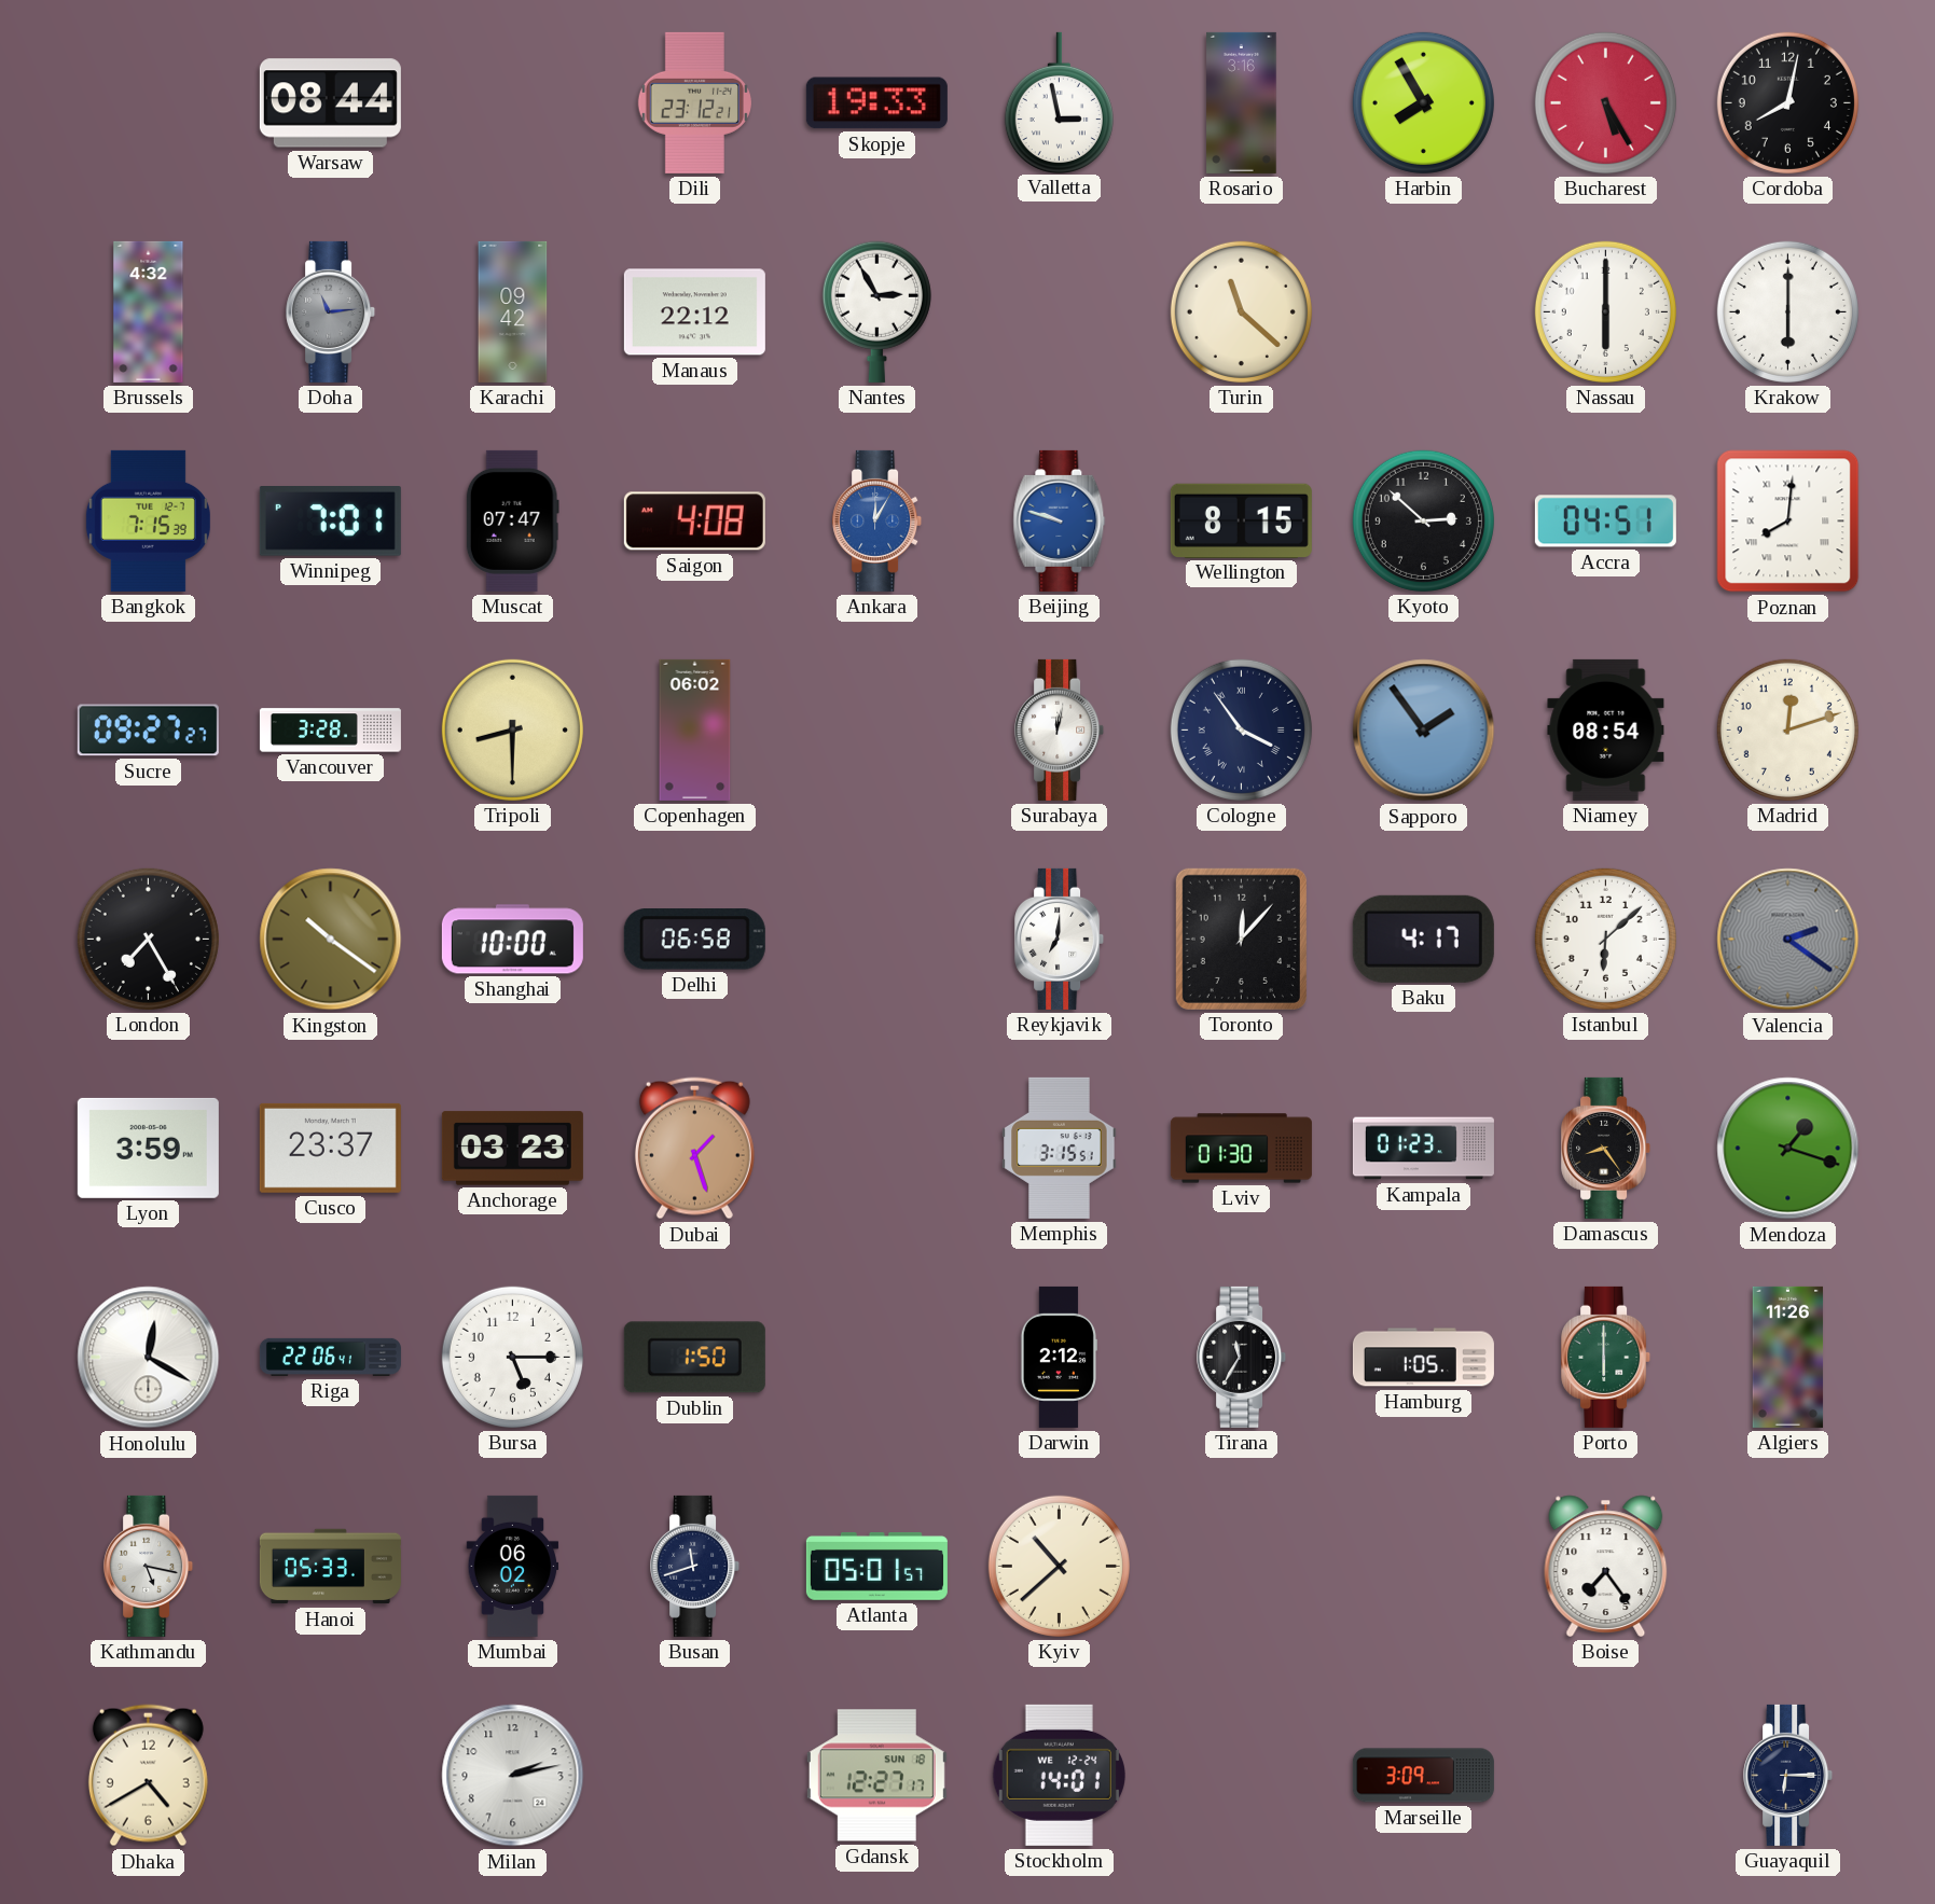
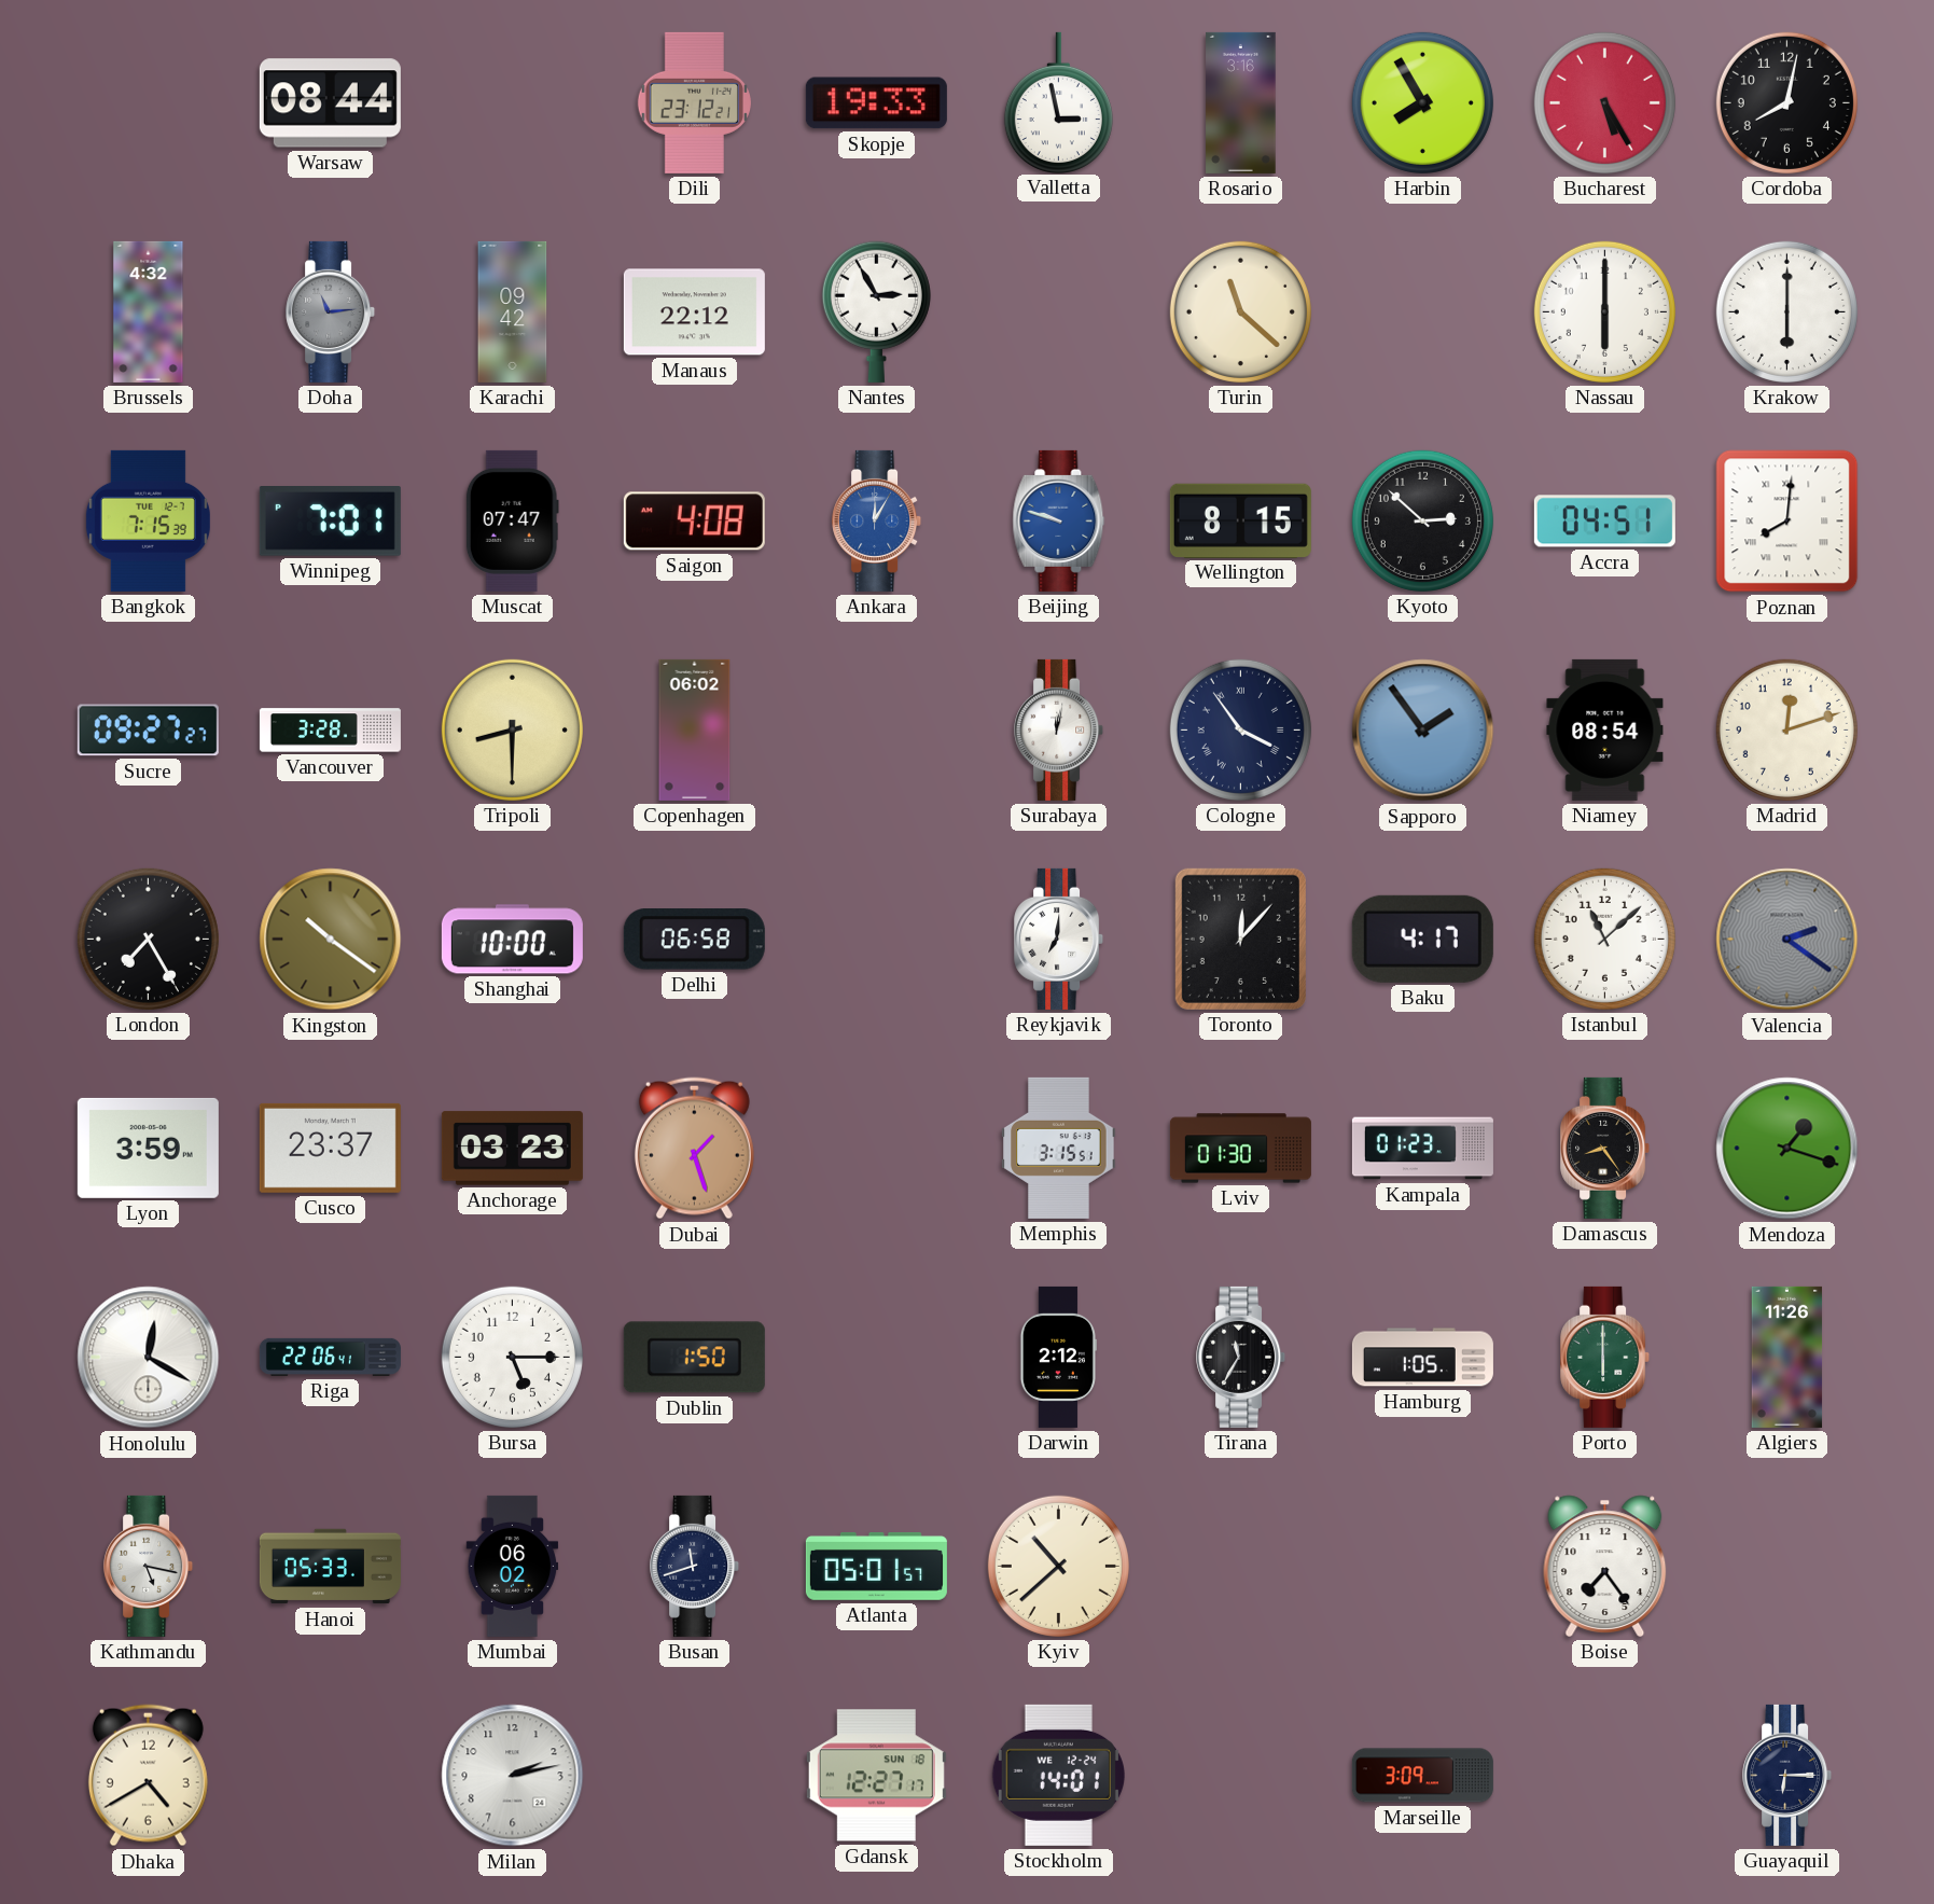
Istanbul: 6:08 -> 11:08 (1604, 939)
